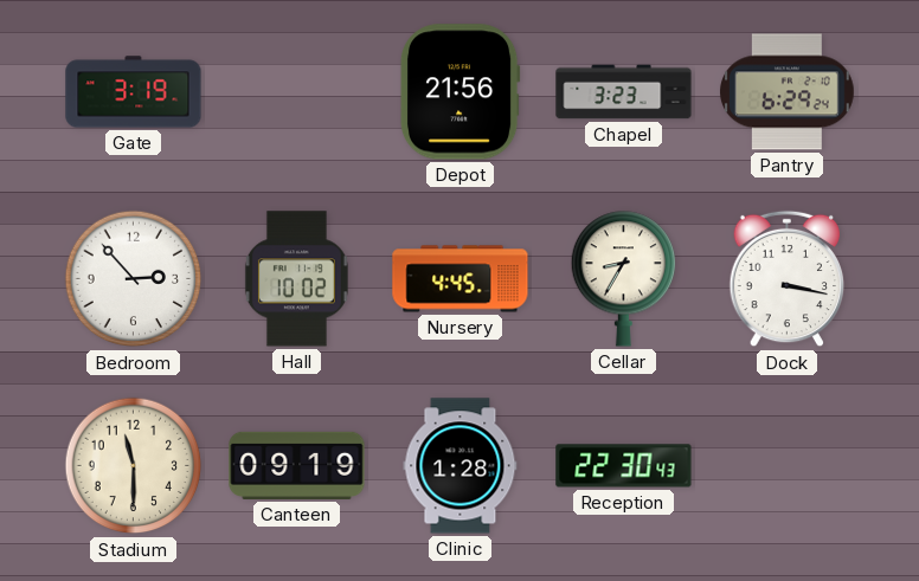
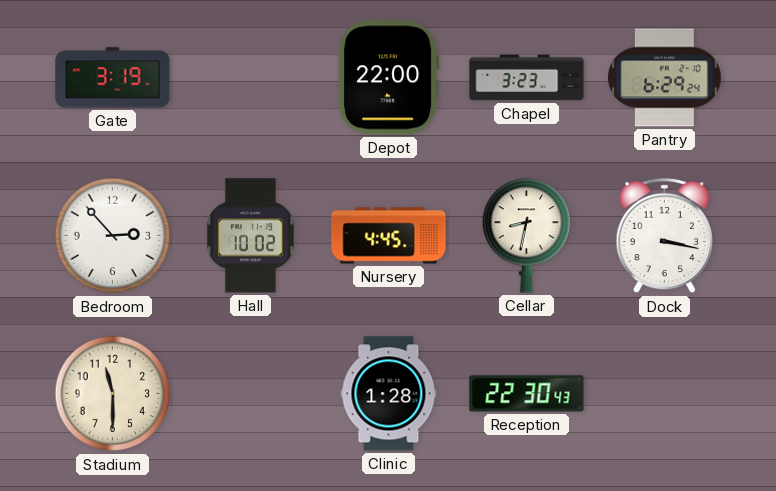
Depot: 21:56 -> 22:00 (388, 78)
Cellar: 8:35 -> 8:32 (526, 236)
Canteen: 09:19 -> none (297, 465)
